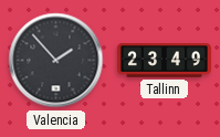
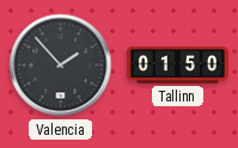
Tallinn: 23:49 -> 01:50 (177, 66)
